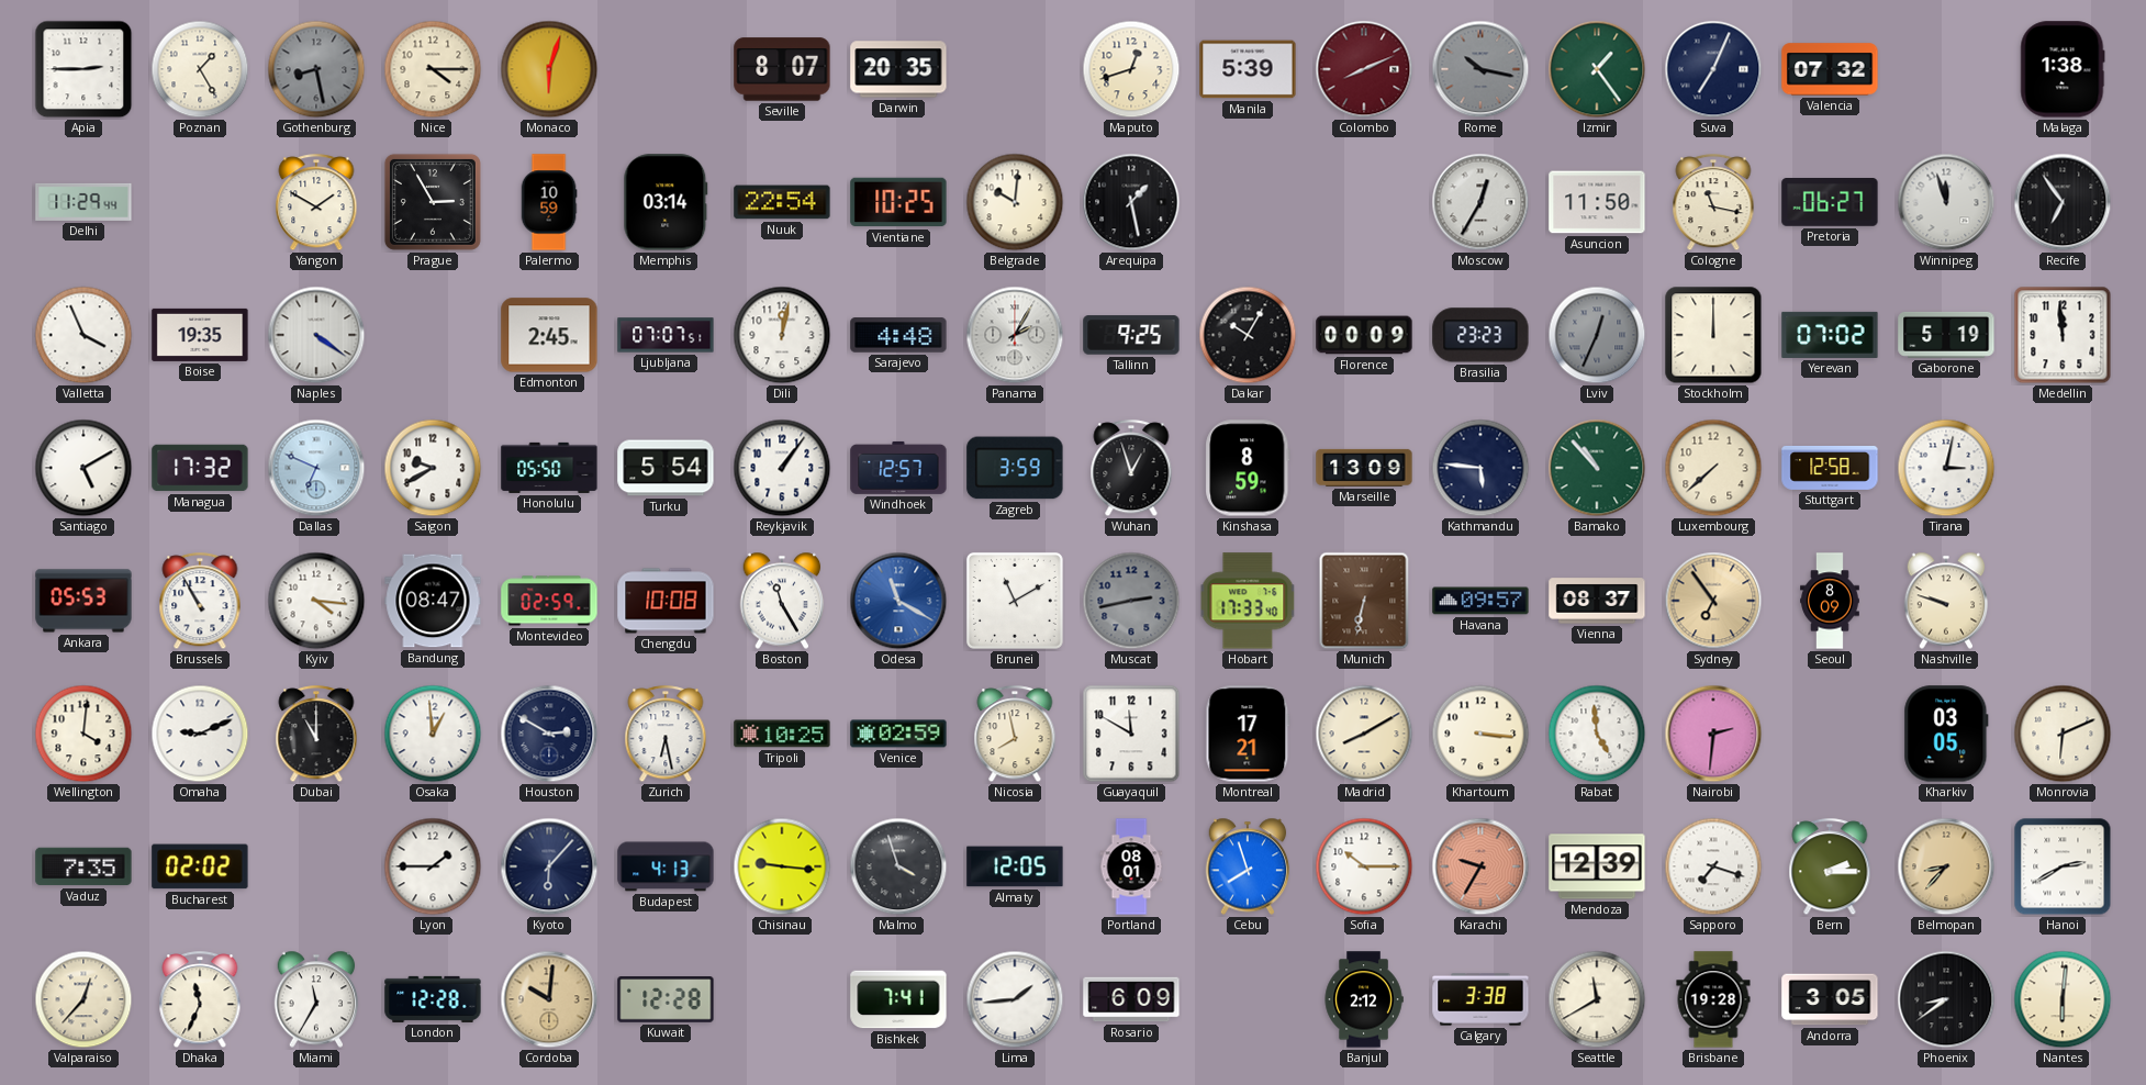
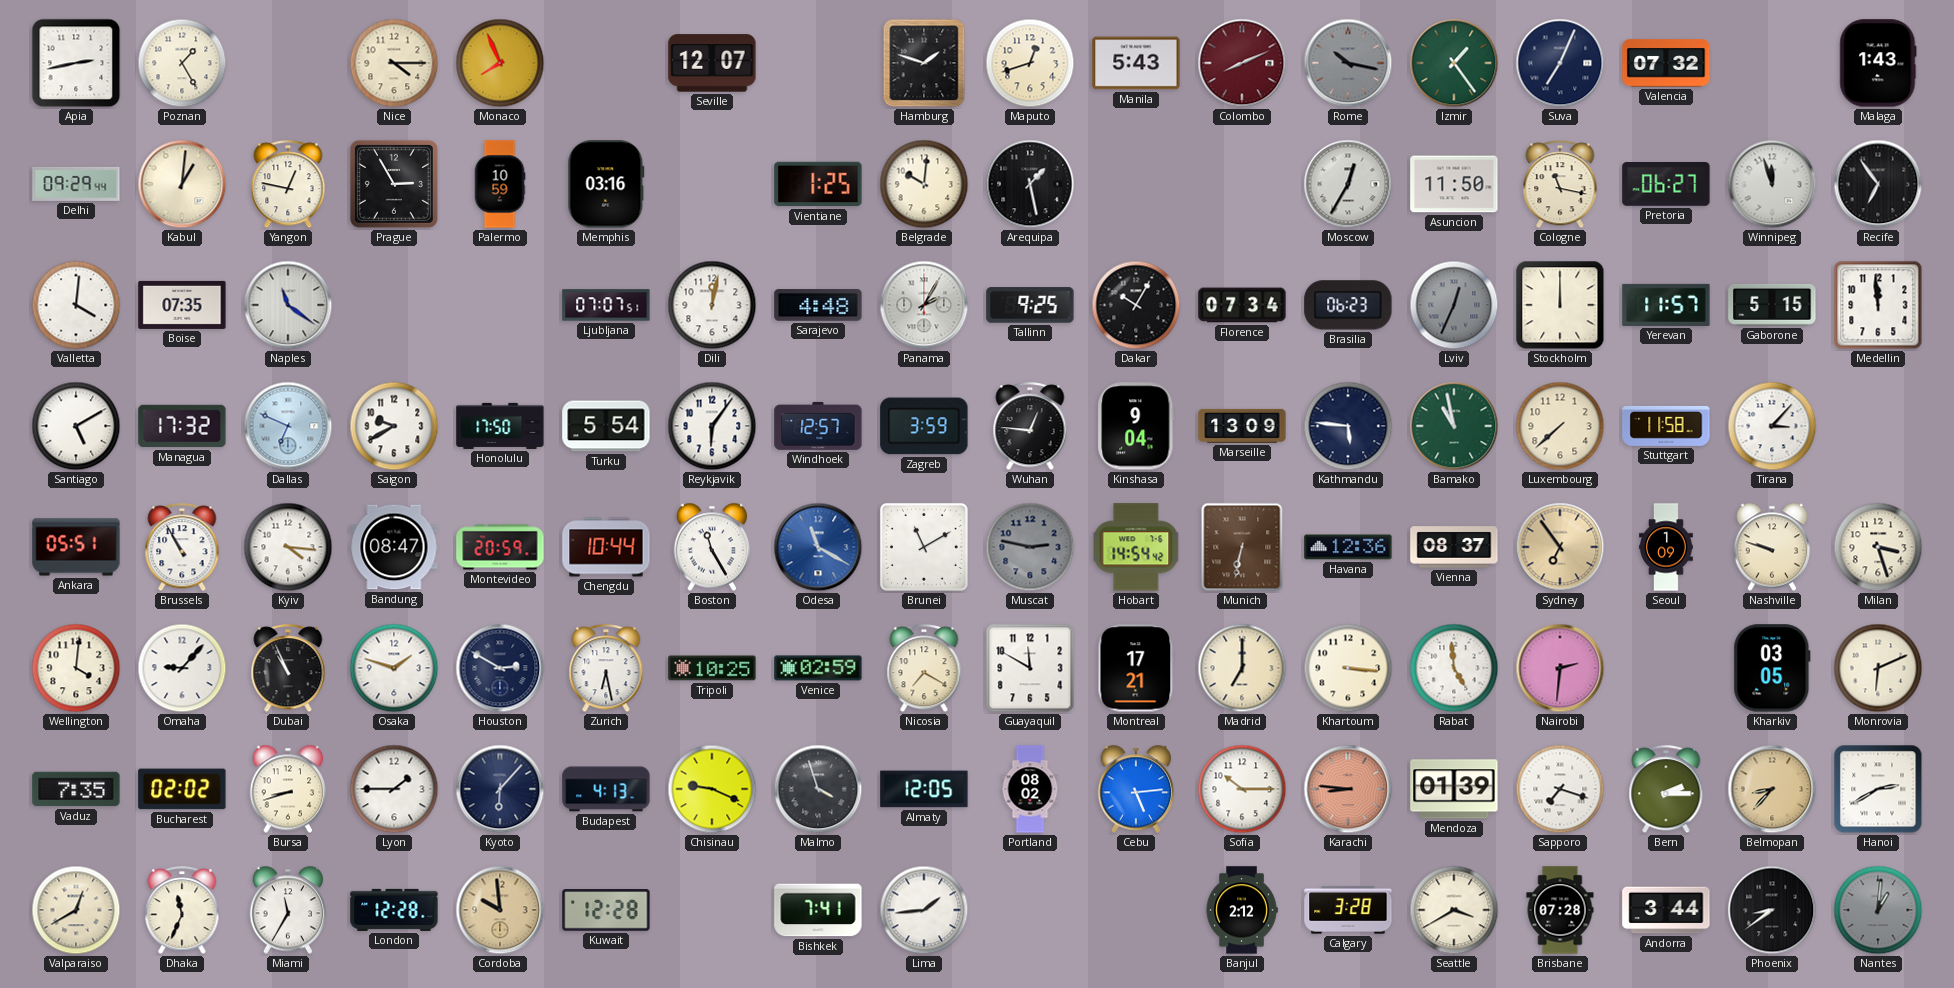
Apia: 2:45 -> 2:43 (76, 63)
Gothenburg: 8:28 -> none (316, 69)
Monaco: 6:03 -> 7:56 (500, 63)
Seville: 8:07 -> 12:07 (712, 63)
Darwin: 20:35 -> none (898, 69)
Hamburg: none -> 1:48 (924, 63)
Manila: 5:39 -> 5:43 (1136, 63)
Malaga: 1:38 -> 1:43 (1878, 63)
Delhi: 11:29 -> 09:29 (76, 184)
Kabul: none -> 1:01 (182, 184)
Yangon: 1:50 -> 12:47 (288, 185)
Memphis: 03:14 -> 03:16 (606, 184)
Nuuk: 22:54 -> none (782, 202)
Vientiane: 10:25 -> 1:25 (818, 184)
Valletta: 3:56 -> 4:01 (76, 305)
Boise: 19:35 -> 07:35 (182, 305)
Naples: 4:21 -> 11:21 (288, 305)
Edmonton: 2:45 -> none (549, 335)
Florence: 00:09 -> 07:34 (1242, 305)
Brasilia: 23:23 -> 06:23 (1348, 305)
Yerevan: 07:02 -> 11:57 (1666, 305)
Gaborone: 5:19 -> 5:15 (1772, 305)
Honolulu: 05:50 -> 17:50 (500, 426)
Reykjavik: 1:06 -> 6:06 (712, 426)
Wuhan: 12:57 -> 12:46 (1030, 427)
Kinshasa: 8:59 -> 9:04 (1136, 426)
Bamako: 10:53 -> 10:58 (1454, 426)
Stuttgart: 12:58 -> 11:58 (1666, 426)
Tirana: 3:02 -> 3:07 (1772, 426)
Ankara: 05:53 -> 05:51 (76, 547)
Montevideo: 02:59 -> 20:59 (500, 547)
Chengdu: 10:08 -> 10:44 (606, 547)
Muscat: 2:43 -> 2:47 (1030, 547)
Hobart: 17:33 -> 14:54 (1136, 547)
Havana: 09:57 -> 12:36 (1348, 547)
Seoul: 8:09 -> 1:09 (1666, 547)
Milan: none -> 3:27 (1878, 547)
Omaha: 9:11 -> 9:07 (182, 668)
Dubai: 11:00 -> 10:56 (288, 669)
Osaka: 12:59 -> 1:48 (394, 668)
Nicosia: 7:58 -> 7:20 (924, 669)
Madrid: 8:10 -> 7:00 (1242, 668)
Bursa: none -> 8:42 (288, 789)
Chisinau: 9:16 -> 9:19 (712, 789)
Portland: 08:01 -> 08:02 (1030, 789)
Cebu: 7:57 -> 5:14 (1136, 789)
Karachi: 9:35 -> 8:46 (1348, 789)
Mendoza: 12:39 -> 01:39 (1454, 789)
Valparaiso: 12:37 -> 12:40 (76, 910)
Cordoba: 10:01 -> 9:59 (500, 910)
Rosario: 6:09 -> none (1131, 999)
Calgary: 3:38 -> 3:28 (1348, 910)
Seattle: 11:40 -> 3:40 (1454, 910)
Brisbane: 19:28 -> 07:28 (1560, 910)
Andorra: 3:05 -> 3:44 (1666, 910)
Nantes: 6:01 -> 1:01 (1878, 910)
Nantes dial: cream -> grey (1878, 910)
